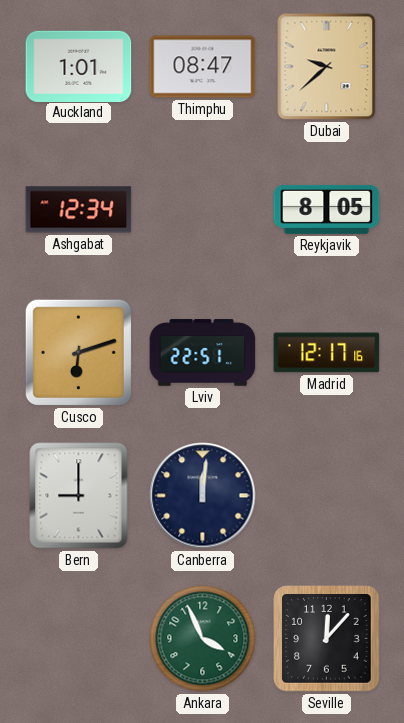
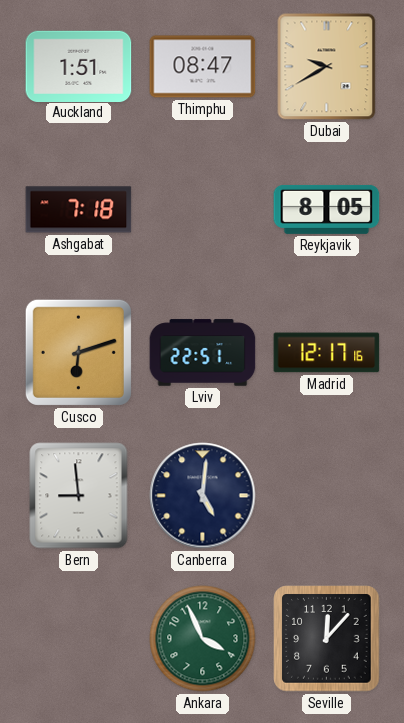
Auckland: 1:01 -> 1:51 (79, 66)
Dubai: 9:38 -> 9:40 (327, 67)
Ashgabat: 12:34 -> 7:18 (79, 210)
Bern: 9:00 -> 8:59 (79, 496)
Canberra: 12:01 -> 5:01 (203, 496)
